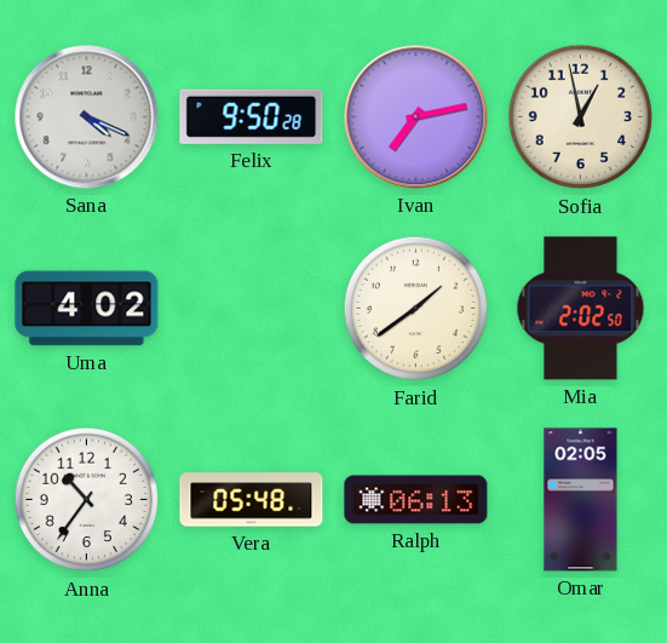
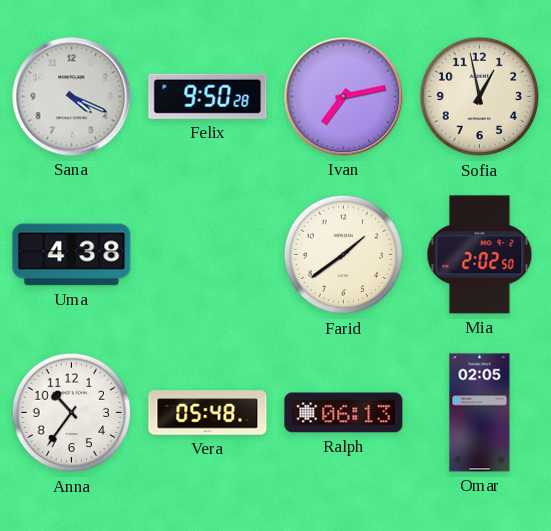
Uma: 4:02 -> 4:38 (72, 255)
